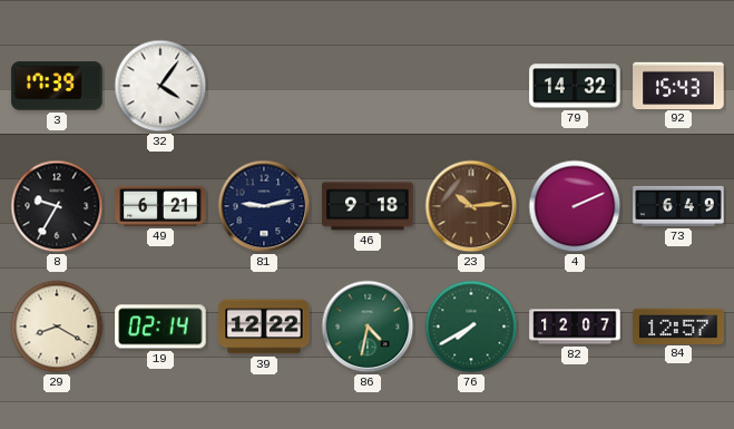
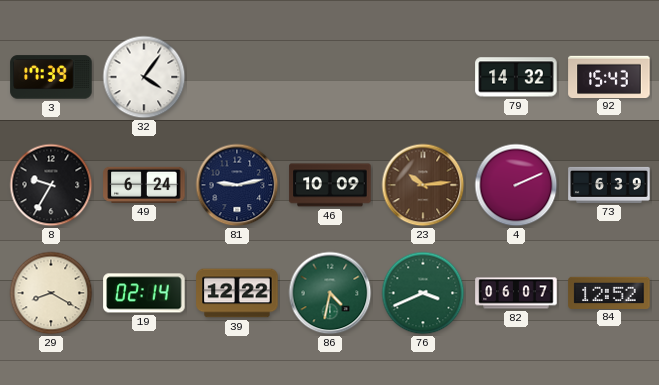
49: 6:21 -> 6:24 (144, 185)
46: 9:18 -> 10:09 (330, 185)
73: 6:49 -> 6:39 (609, 185)
76: 7:40 -> 3:41 (423, 293)
82: 12:07 -> 06:07 (516, 293)
84: 12:57 -> 12:52 (609, 292)
